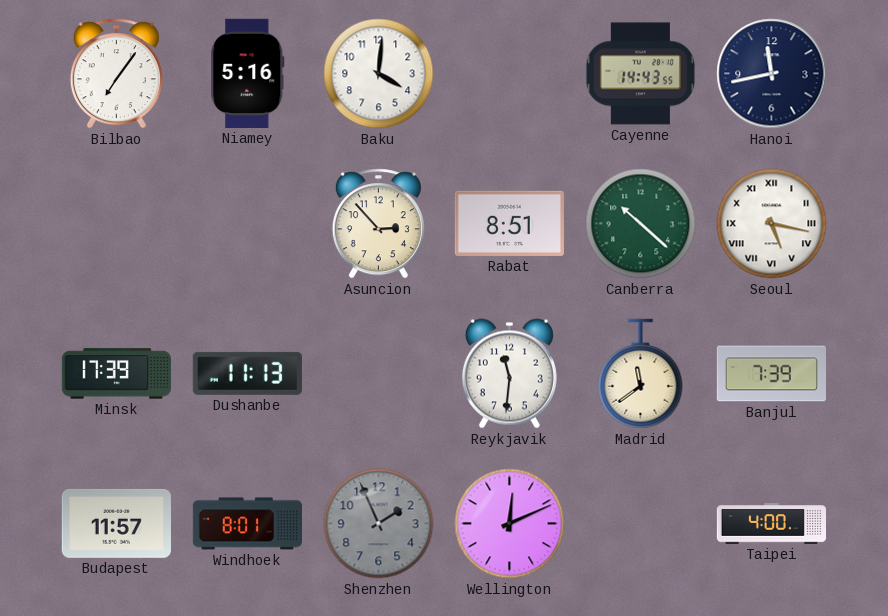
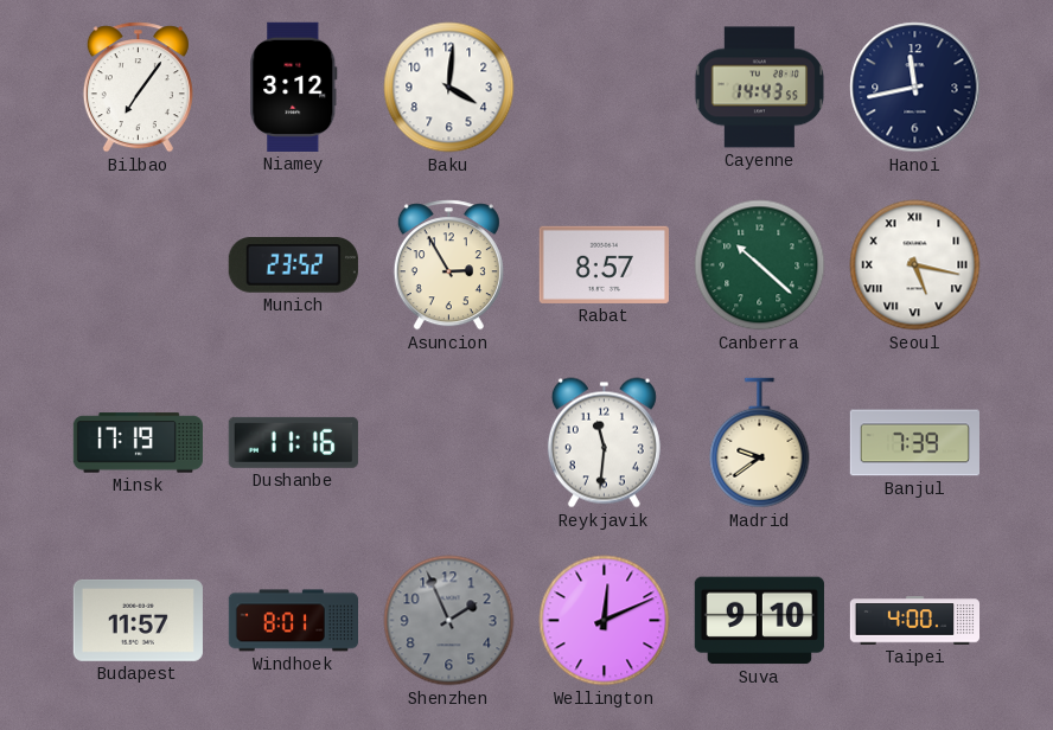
Niamey: 5:16 -> 3:12 (294, 87)
Munich: none -> 23:52 (293, 265)
Asuncion: 2:53 -> 2:55 (448, 265)
Rabat: 8:51 -> 8:57 (604, 264)
Minsk: 17:39 -> 17:19 (138, 443)
Dushanbe: 11:13 -> 11:16 (293, 442)
Madrid: 11:39 -> 9:39 (760, 443)
Suva: none -> 9:10 (759, 621)
